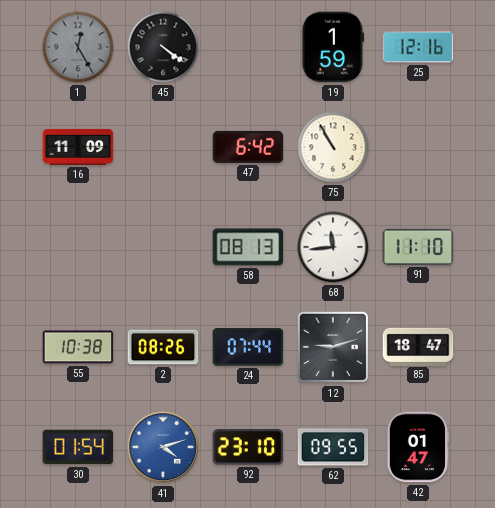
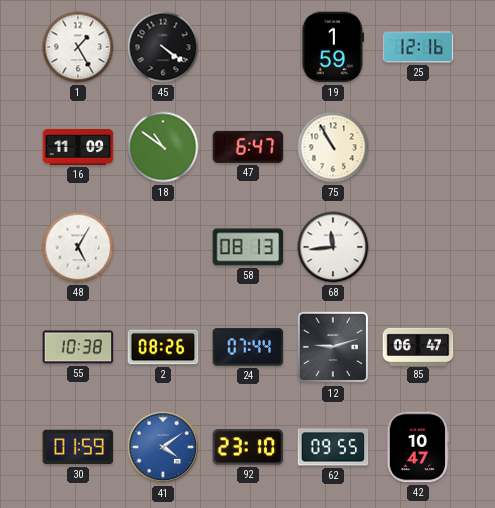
1: 12:25 -> 1:25 (78, 47)
1 dial: grey -> white (78, 47)
18: none -> 10:51 (163, 147)
47: 6:42 -> 6:47 (248, 147)
48: none -> 5:05 (78, 247)
91: 11:10 -> none (418, 247)
85: 18:47 -> 06:47 (418, 346)
30: 01:54 -> 01:59 (78, 447)
41: 4:12 -> 4:09 (163, 447)
42: 01:47 -> 10:47 (418, 447)
